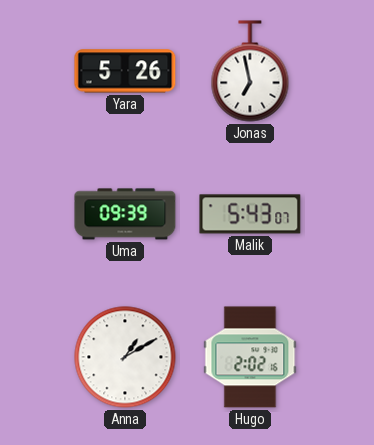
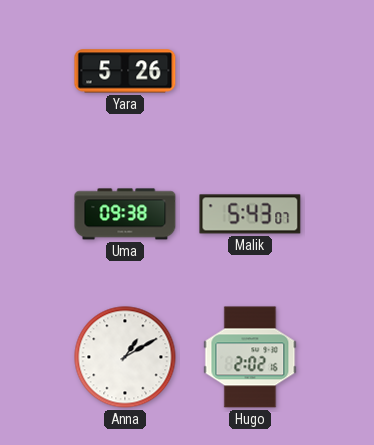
Jonas: 6:58 -> none (250, 71)
Uma: 09:39 -> 09:38 (125, 214)
